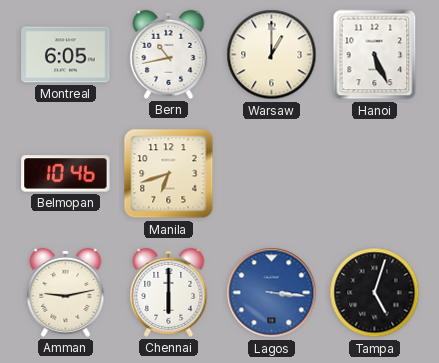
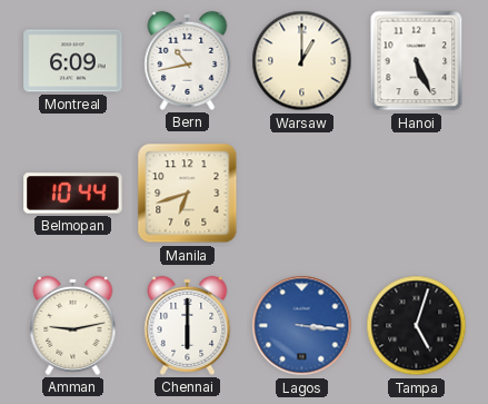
Montreal: 6:05 -> 6:09 (73, 61)
Belmopan: 10:46 -> 10:44 (73, 194)
